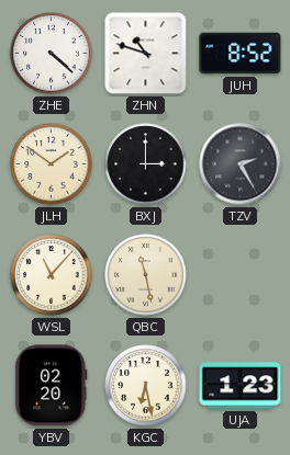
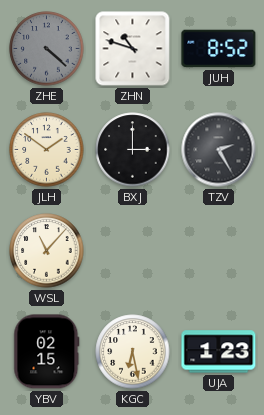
ZHE dial: white -> grey (47, 49)
QBC: 11:28 -> none (146, 275)
YBV: 02:20 -> 02:15 (47, 352)
